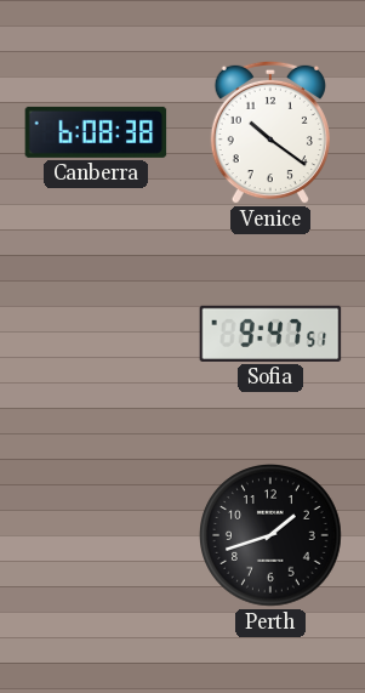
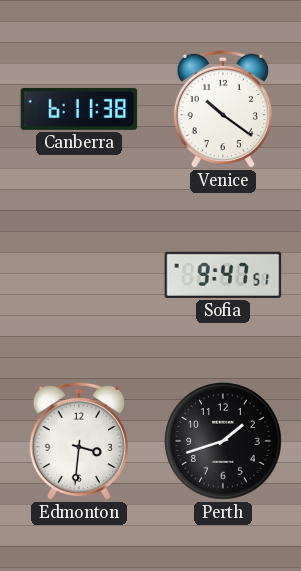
Canberra: 6:08 -> 6:11 (79, 109)
Edmonton: none -> 3:31 (79, 441)
